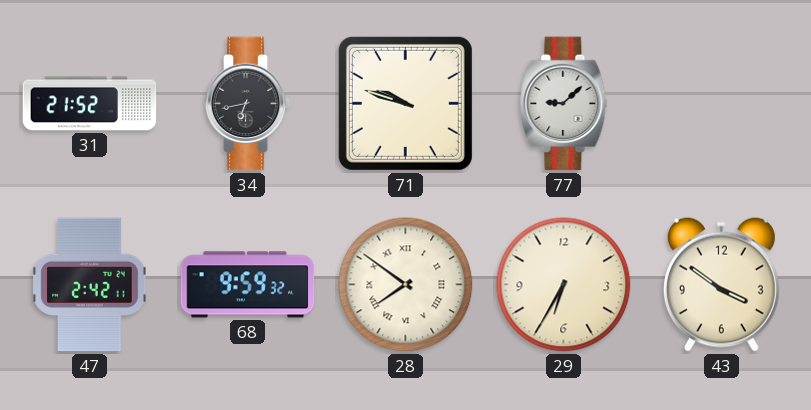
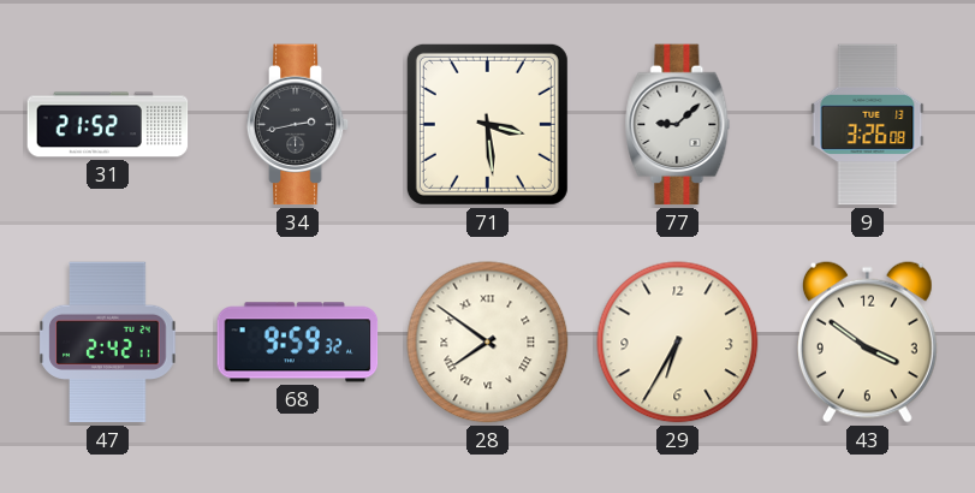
34: 6:43 -> 2:43 (298, 125)
71: 9:48 -> 3:29 (487, 124)
9: none -> 3:26 (868, 125)
